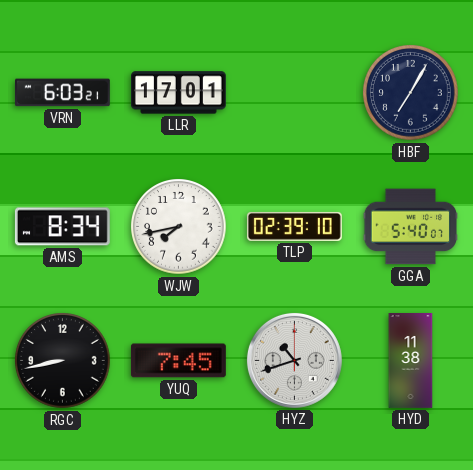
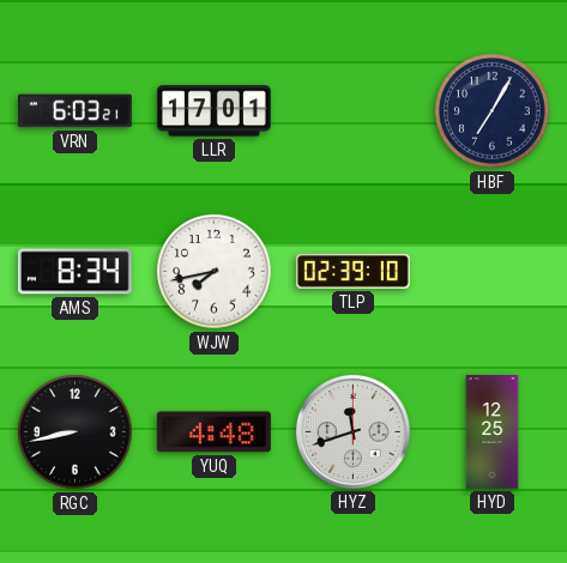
GGA: 5:40 -> none (411, 227)
YUQ: 7:45 -> 4:48 (213, 432)
HYZ: 10:42 -> 11:42 (352, 431)
HYD: 11:38 -> 12:25 (493, 432)
